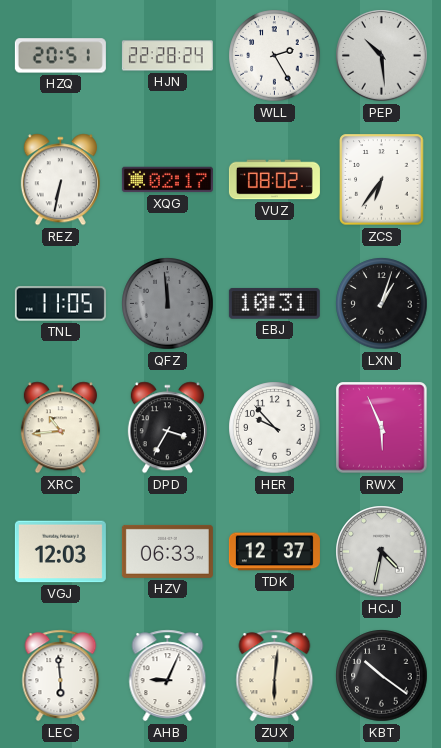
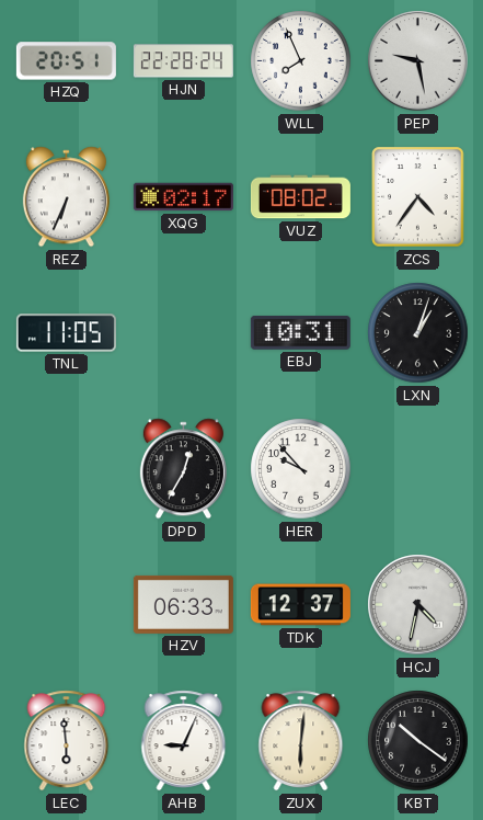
WLL: 2:25 -> 7:56 (301, 61)
PEP: 10:29 -> 9:28 (418, 61)
REZ: 6:32 -> 6:34 (66, 197)
ZCS: 6:36 -> 4:36 (418, 197)
QFZ: 11:59 -> none (168, 304)
XRC: 10:44 -> none (60, 428)
DPD: 3:35 -> 12:35 (183, 469)
RWX: 5:56 -> none (382, 428)
VGJ: 12:03 -> none (60, 552)
